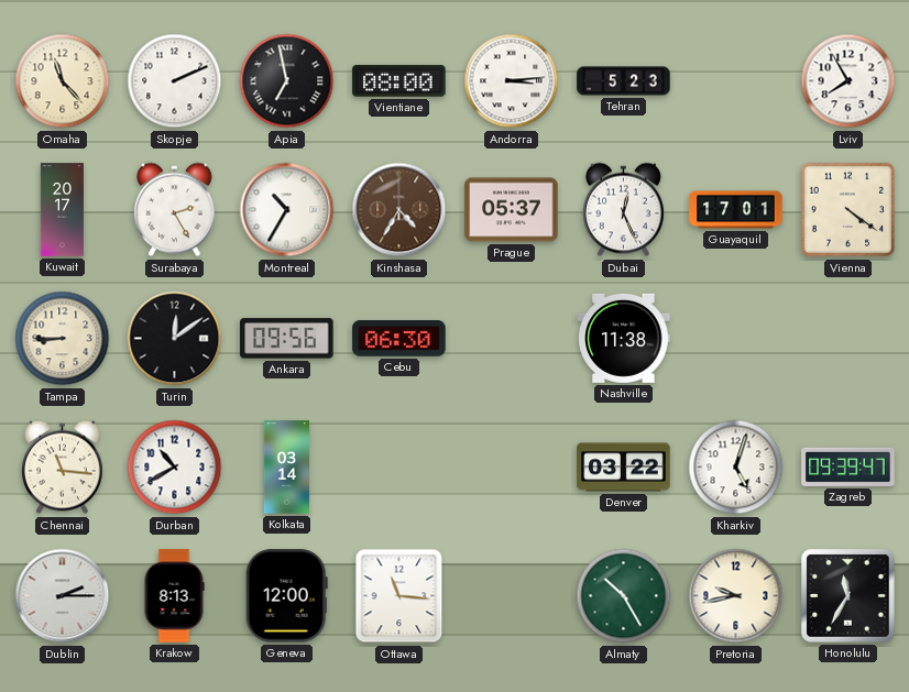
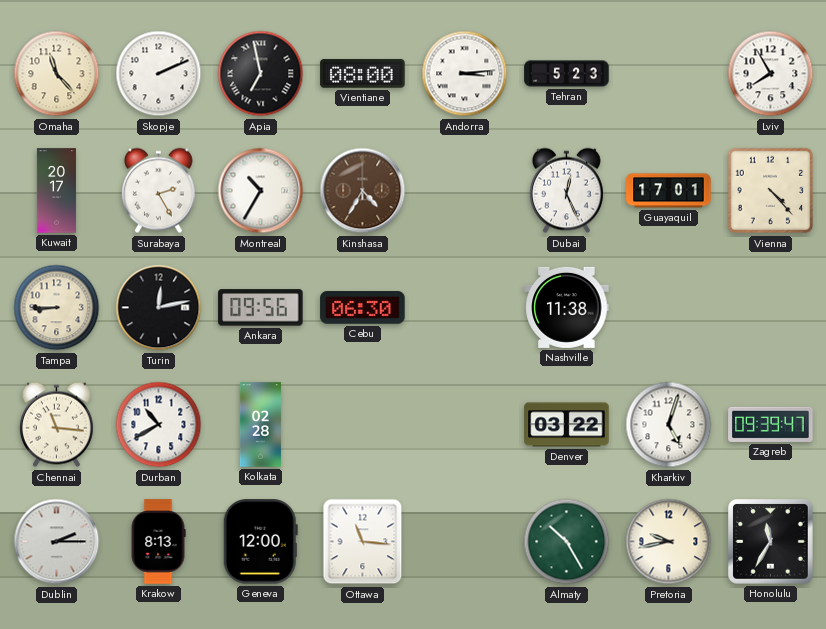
Prague: 05:37 -> none (512, 210)
Vienna: 4:21 -> 4:23 (771, 191)
Turin: 12:09 -> 12:13 (159, 308)
Kolkata: 03:14 -> 02:28 (260, 425)
